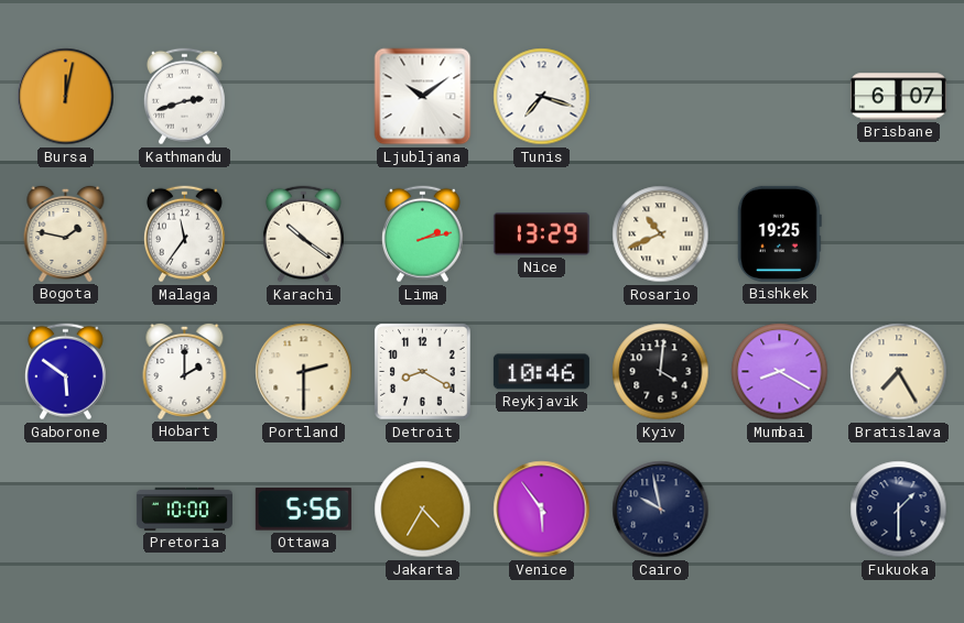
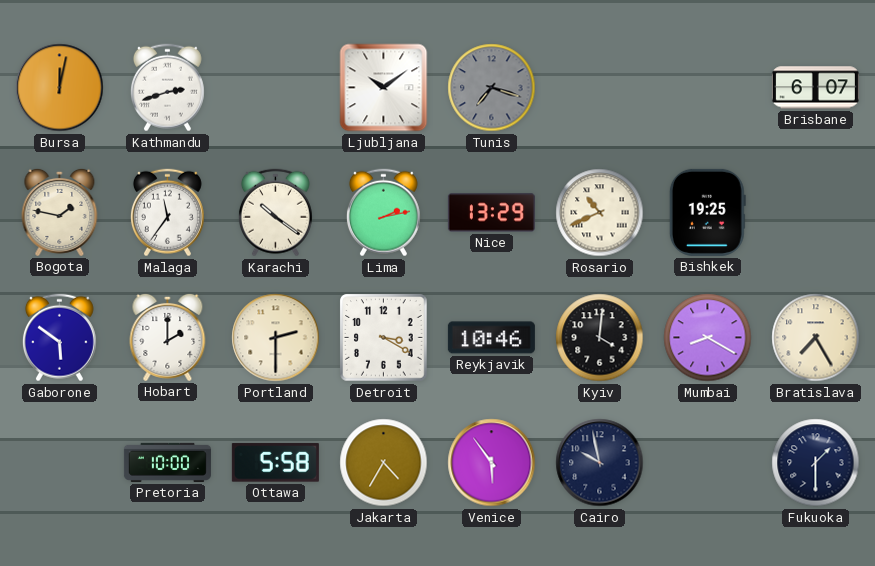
Tunis dial: white -> grey (492, 88)
Detroit: 8:20 -> 3:20 (384, 338)
Ottawa: 5:56 -> 5:58 (275, 463)
